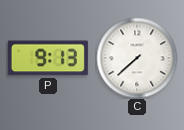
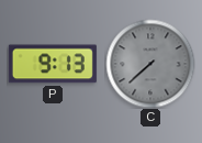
C dial: white -> grey (150, 64)
